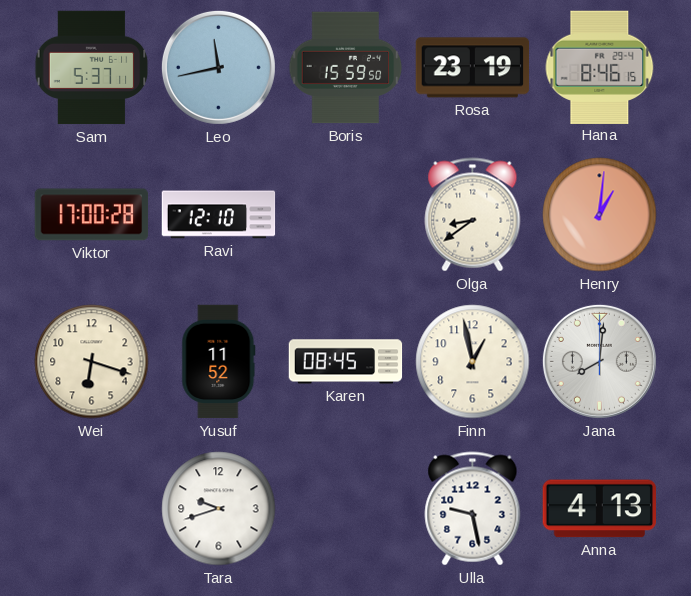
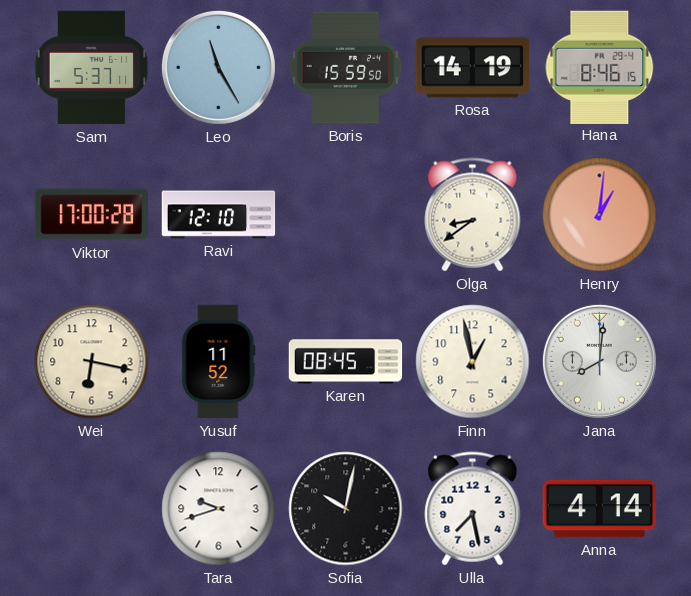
Leo: 11:43 -> 11:25 (218, 67)
Rosa: 23:19 -> 14:19 (473, 68)
Wei: 6:18 -> 6:17 (92, 362)
Sofia: none -> 10:02 (346, 509)
Ulla: 9:28 -> 7:28 (473, 509)
Anna: 4:13 -> 4:14 (599, 509)
